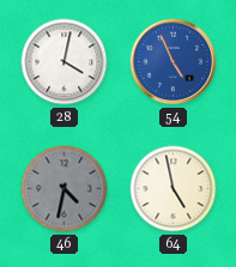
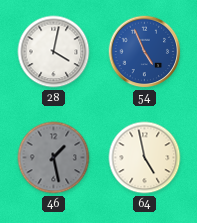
46: 4:32 -> 1:28 (54, 158)
